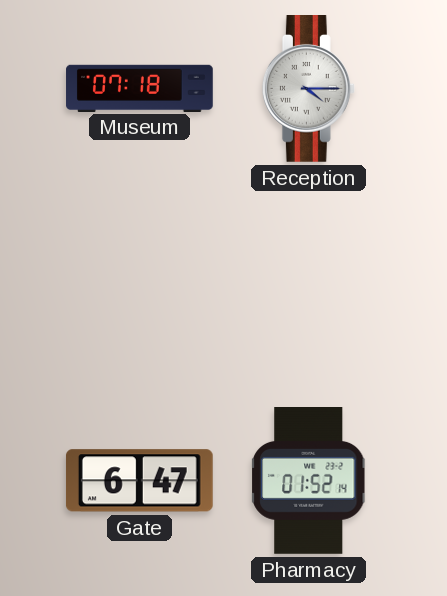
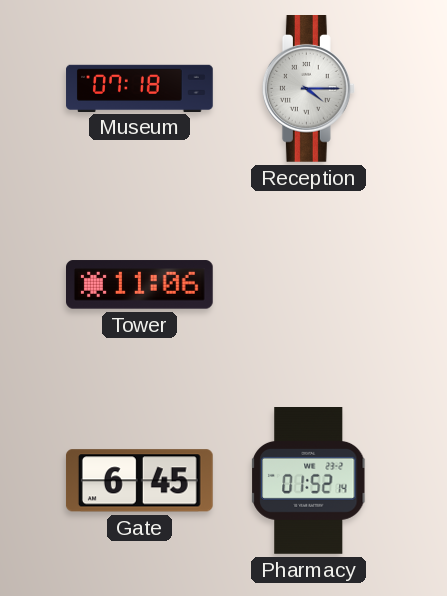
Tower: none -> 11:06 (140, 285)
Gate: 6:47 -> 6:45 (139, 481)
